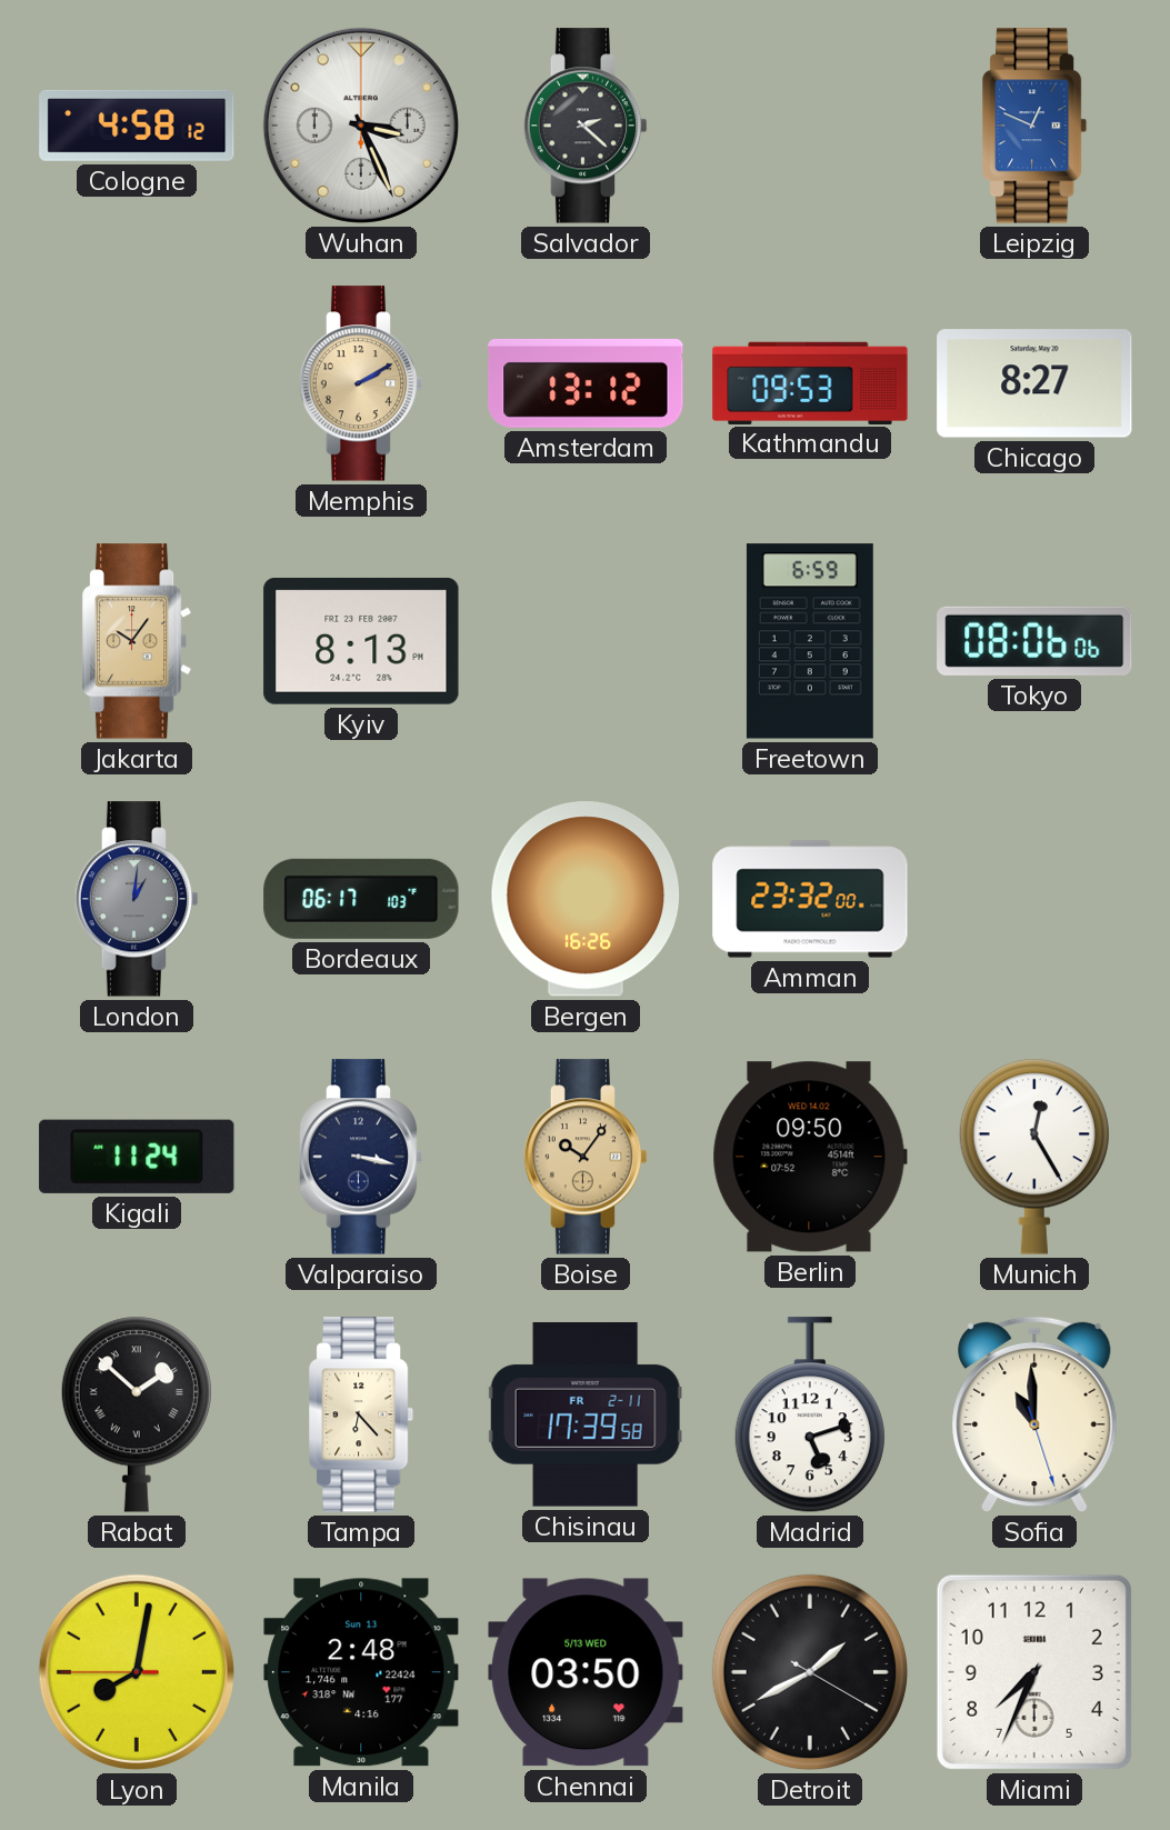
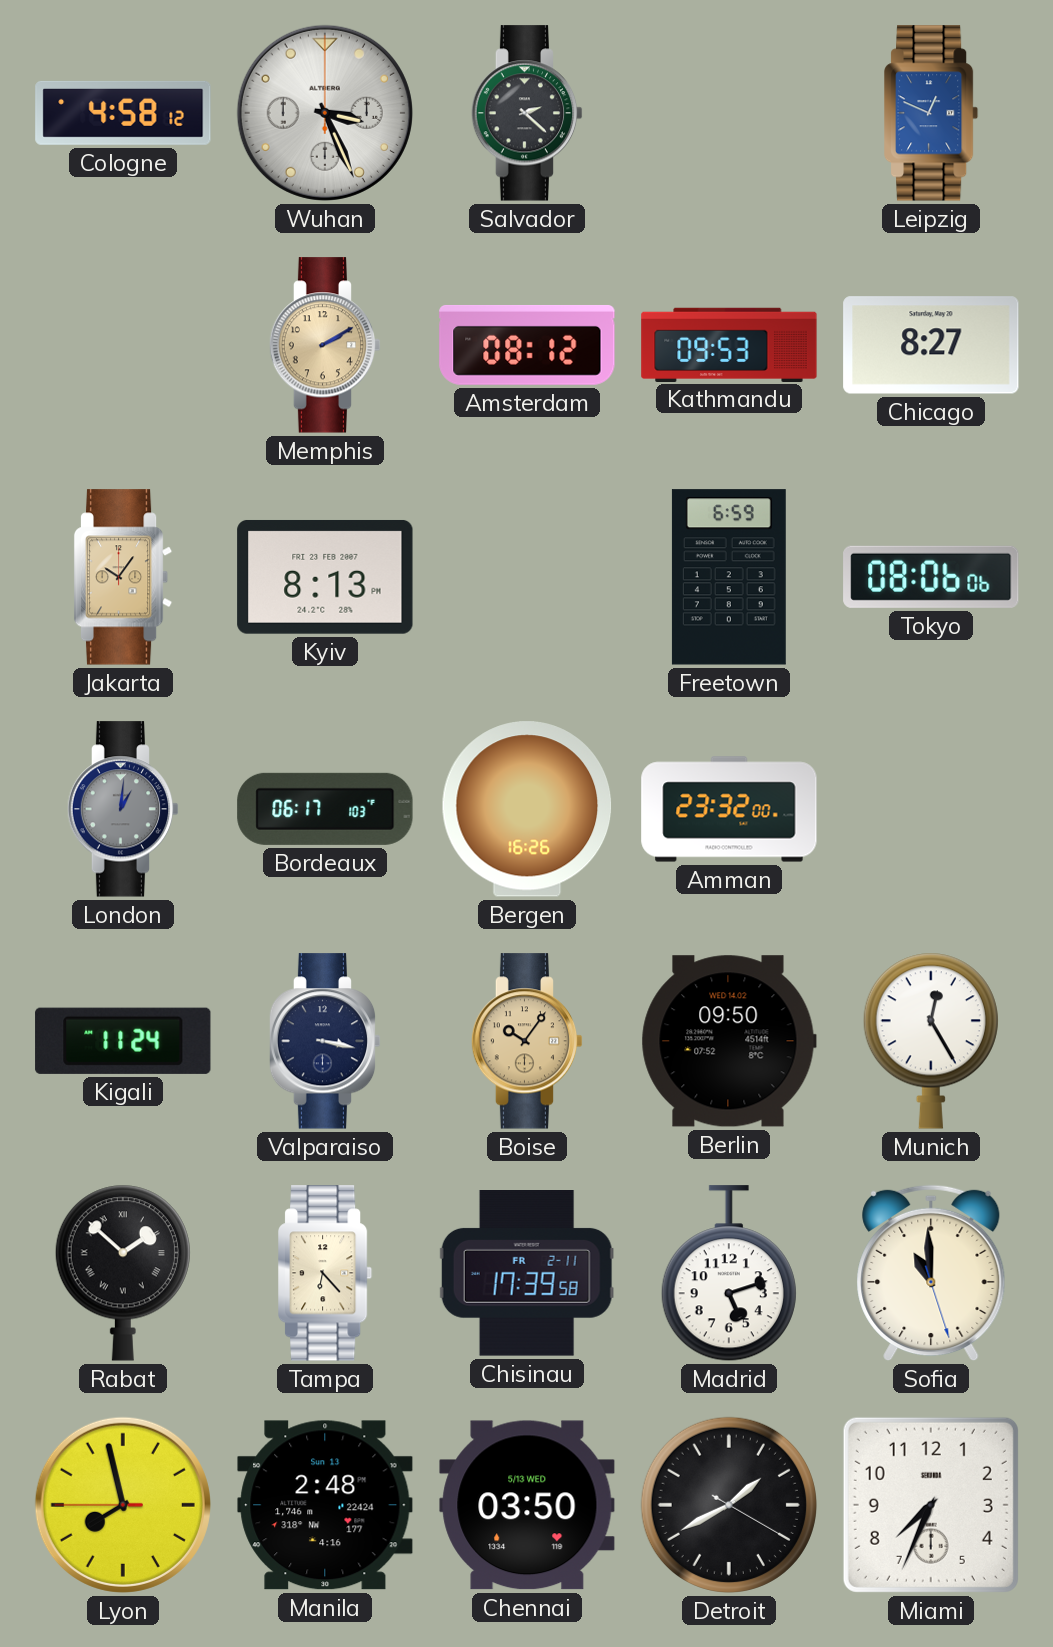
Amsterdam: 13:12 -> 08:12 (527, 345)
Lyon: 8:01 -> 7:57 (123, 1505)
